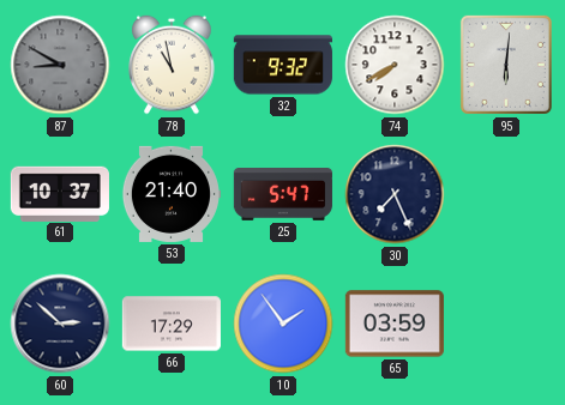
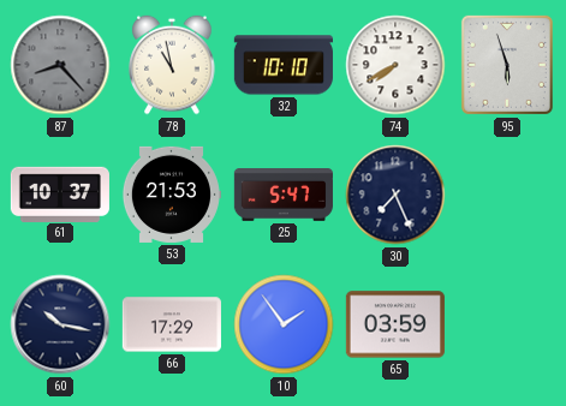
87: 8:50 -> 8:23 (60, 65)
32: 9:32 -> 10:10 (284, 65)
95: 6:01 -> 5:57 (507, 65)
53: 21:40 -> 21:53 (171, 195)
60: 2:52 -> 10:17 (60, 324)
